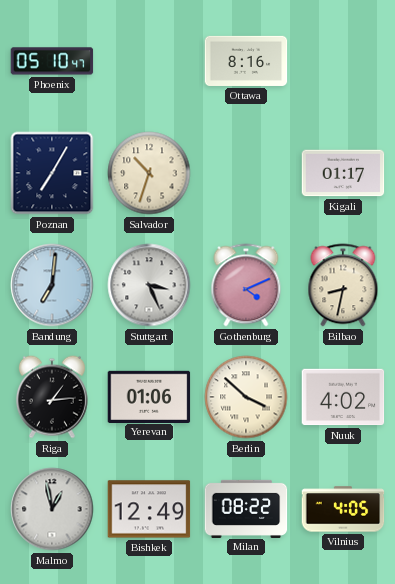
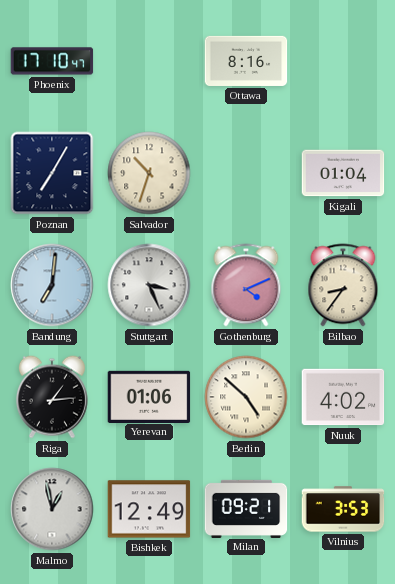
Phoenix: 05:10 -> 17:10 (52, 61)
Kigali: 01:17 -> 01:04 (343, 173)
Bilbao: 8:32 -> 8:36 (343, 285)
Berlin: 3:52 -> 4:52 (246, 397)
Milan: 08:22 -> 09:21 (246, 508)
Vilnius: 4:05 -> 3:53 (343, 509)
